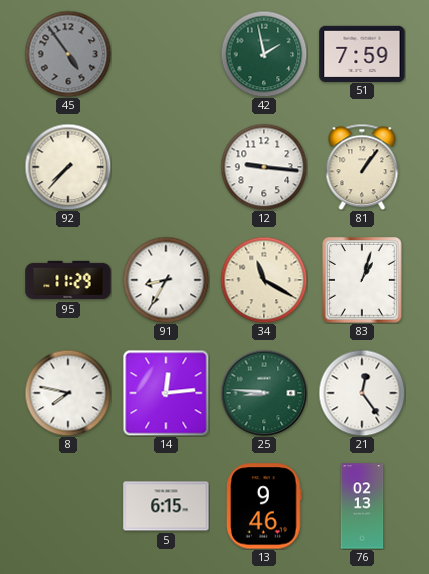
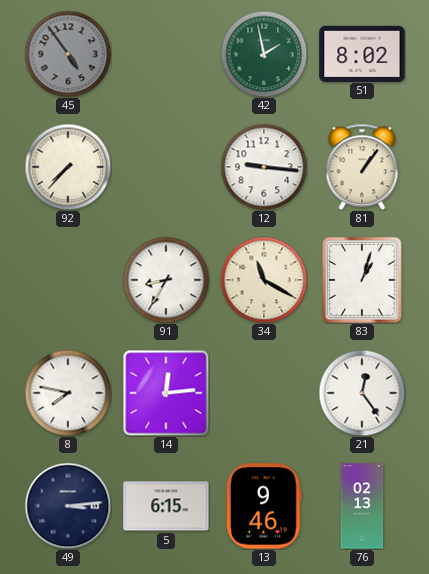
51: 7:59 -> 8:02 (362, 53)
95: 11:29 -> none (68, 280)
25: 8:46 -> none (264, 393)
49: none -> 3:14 (68, 506)
